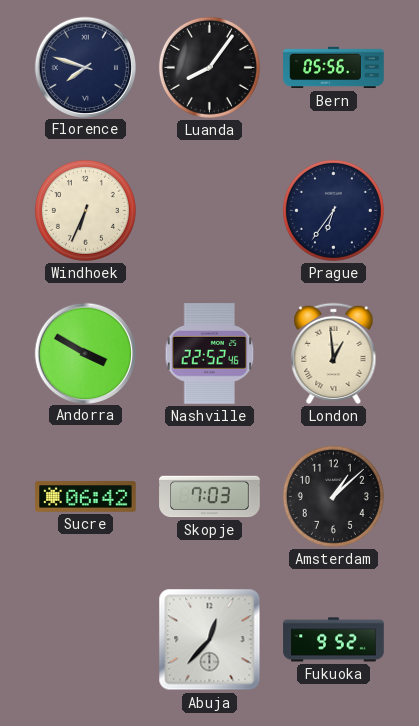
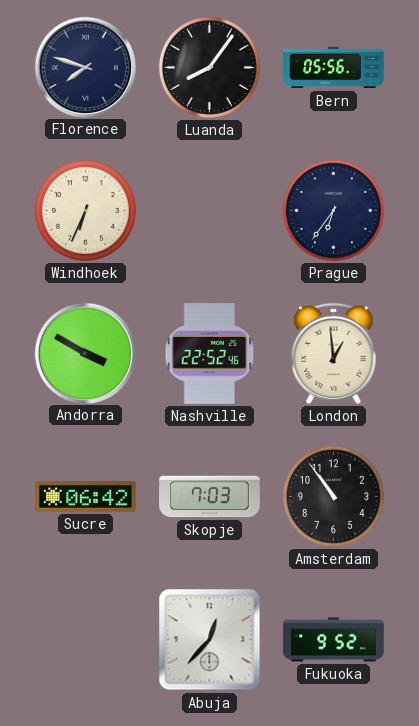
Amsterdam: 1:08 -> 10:54 (333, 496)
